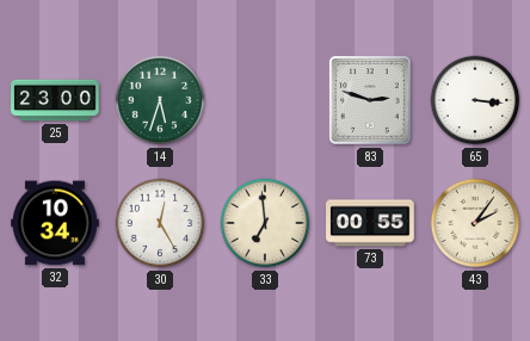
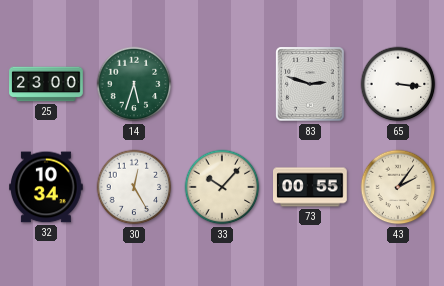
33: 6:59 -> 10:07 (222, 187)
